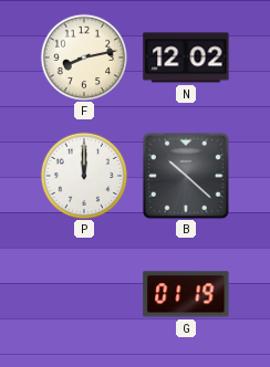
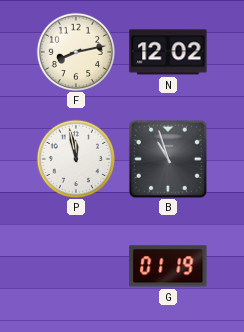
P: 12:00 -> 11:58 (76, 159)
B: 10:22 -> 10:57 (168, 159)
